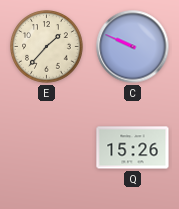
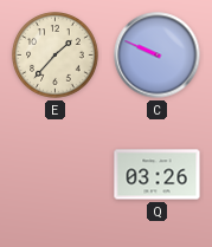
Q: 15:26 -> 03:26 (158, 175)
